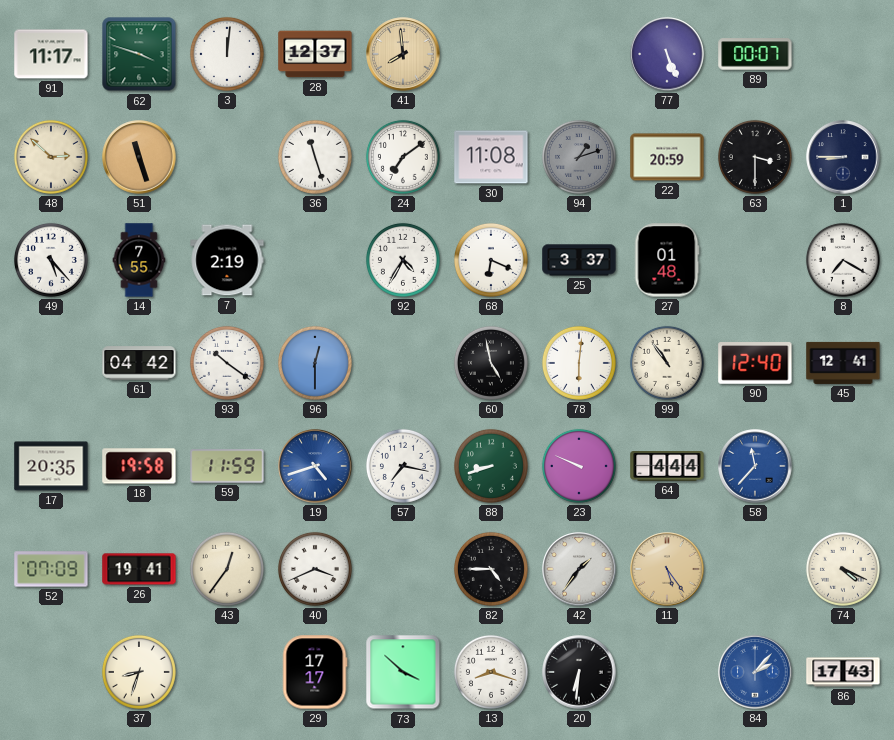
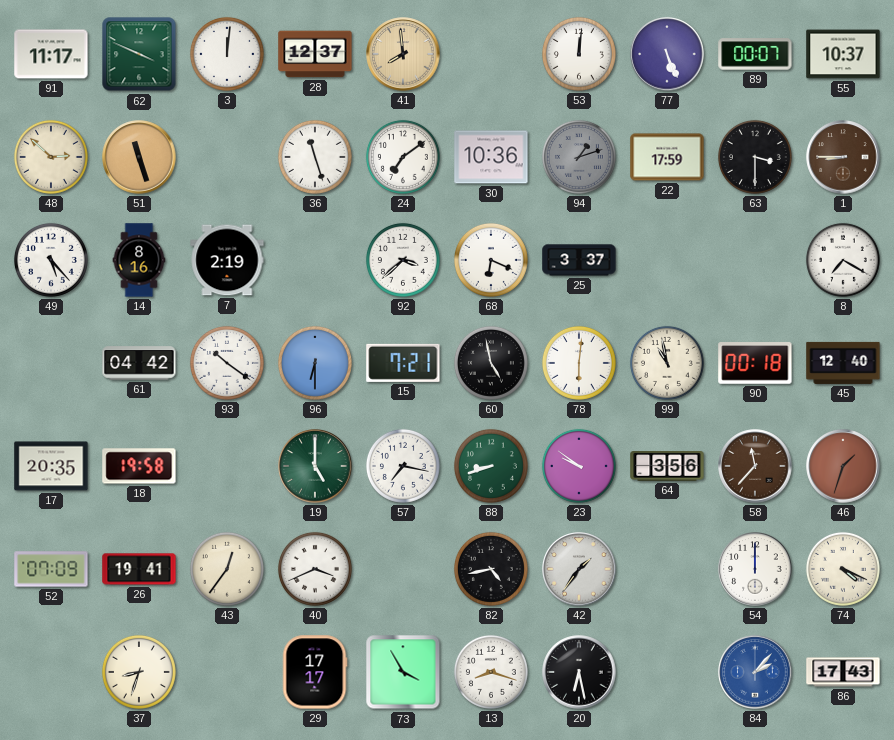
62: 3:48 -> 3:49 (139, 54)
53: none -> 12:01 (579, 54)
55: none -> 10:37 (843, 54)
30: 11:08 -> 10:36 (491, 157)
22: 20:59 -> 17:59 (667, 157)
1 dial: navy -> brown (843, 157)
14: 7:55 -> 8:16 (139, 260)
92: 4:35 -> 3:38 (403, 260)
27: 01:48 -> none (667, 260)
96: 12:30 -> 6:30 (315, 363)
15: none -> 7:21 (403, 363)
99: 10:54 -> 10:58 (667, 363)
90: 12:40 -> 00:18 (755, 364)
45: 12:41 -> 12:40 (843, 363)
59: 11:59 -> none (227, 466)
19: 4:42 -> 5:00 (315, 466)
19 dial: blue -> green (315, 466)
23: 9:49 -> 9:51 (579, 466)
64: 4:44 -> 3:56 (667, 467)
58 dial: blue -> brown (755, 466)
46: none -> 1:33 (843, 466)
82: 4:45 -> 4:43 (491, 569)
11: 5:24 -> none (667, 569)
54: none -> 12:00 (755, 569)
73: 3:52 -> 3:55 (403, 672)
20: 6:31 -> 6:28 (579, 672)
